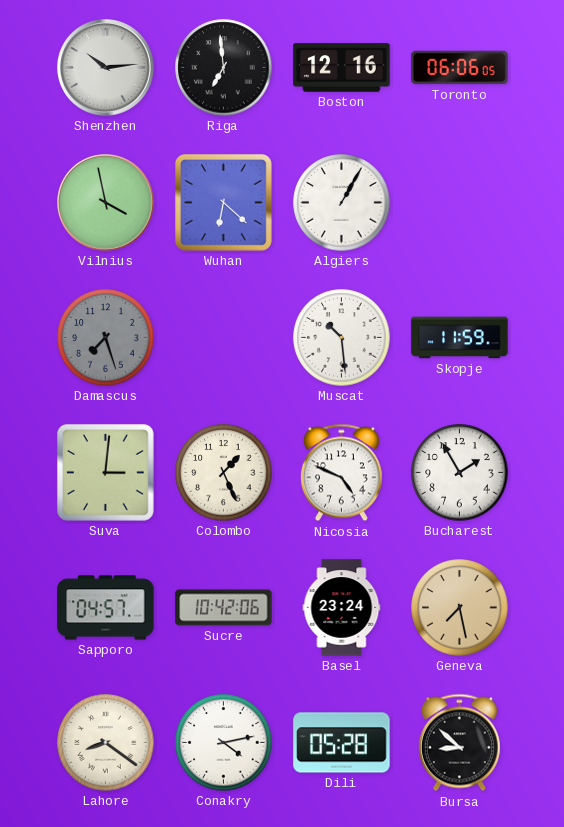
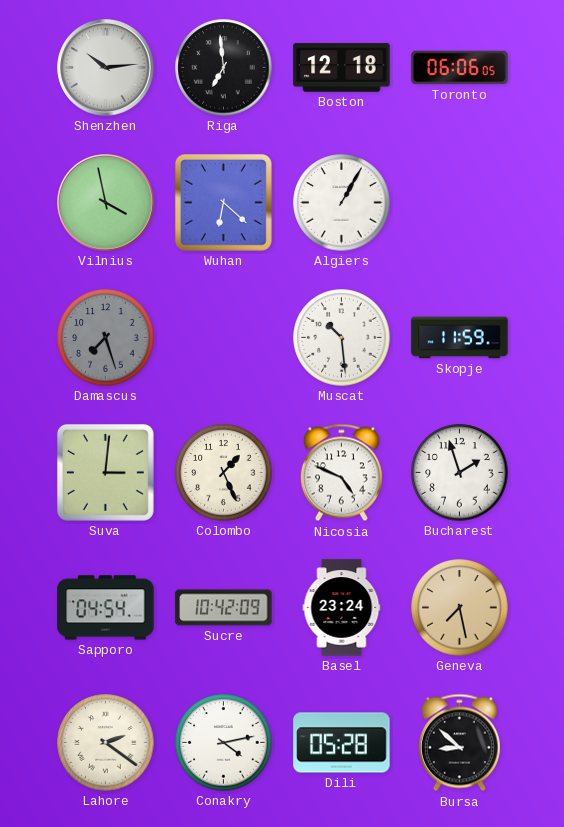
Boston: 12:16 -> 12:18 (342, 68)
Bucharest: 1:55 -> 1:57 (460, 473)
Sapporo: 04:57 -> 04:54 (106, 608)
Sucre: 10:42:06 -> 10:42:09 (224, 608)
Lahore: 8:21 -> 2:21 (106, 743)
